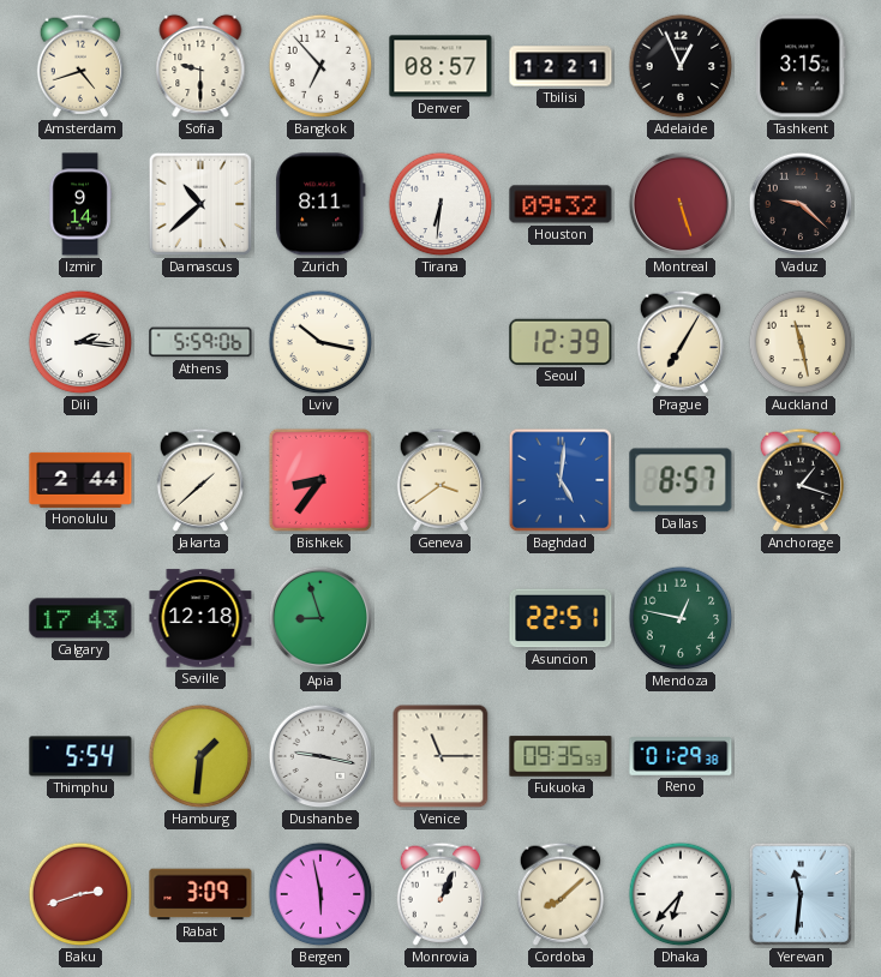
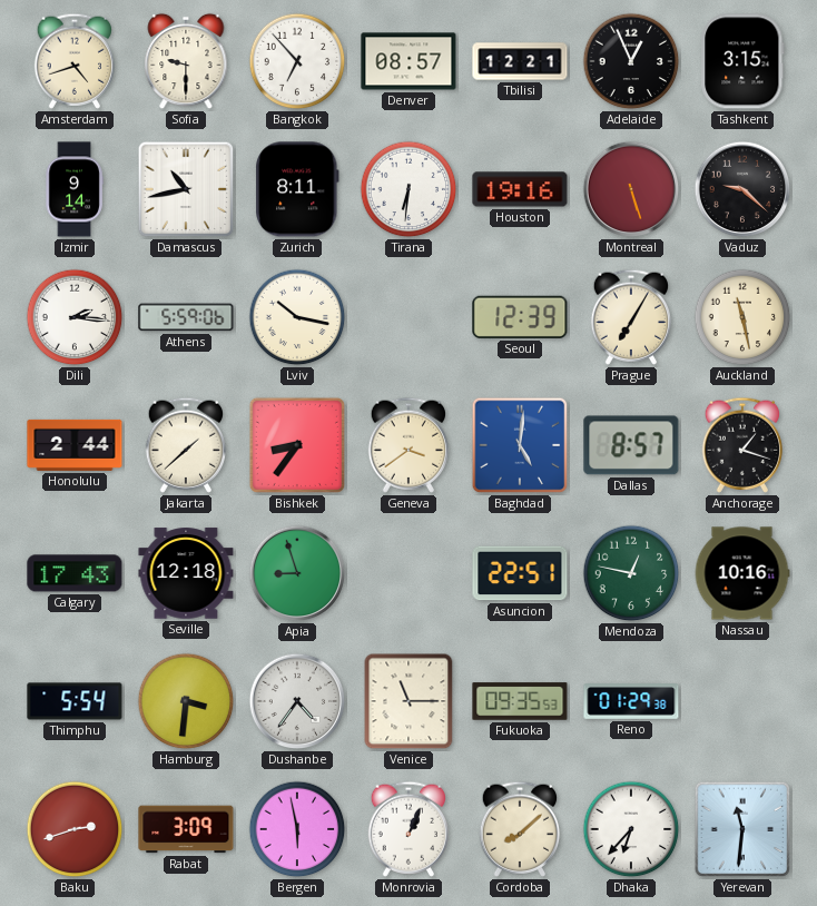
Damascus: 10:38 -> 10:43 (186, 189)
Houston: 09:32 -> 19:16 (520, 189)
Nassau: none -> 10:16 (742, 573)
Hamburg: 1:31 -> 3:31 (186, 701)
Dushanbe: 9:17 -> 4:36 (297, 701)
